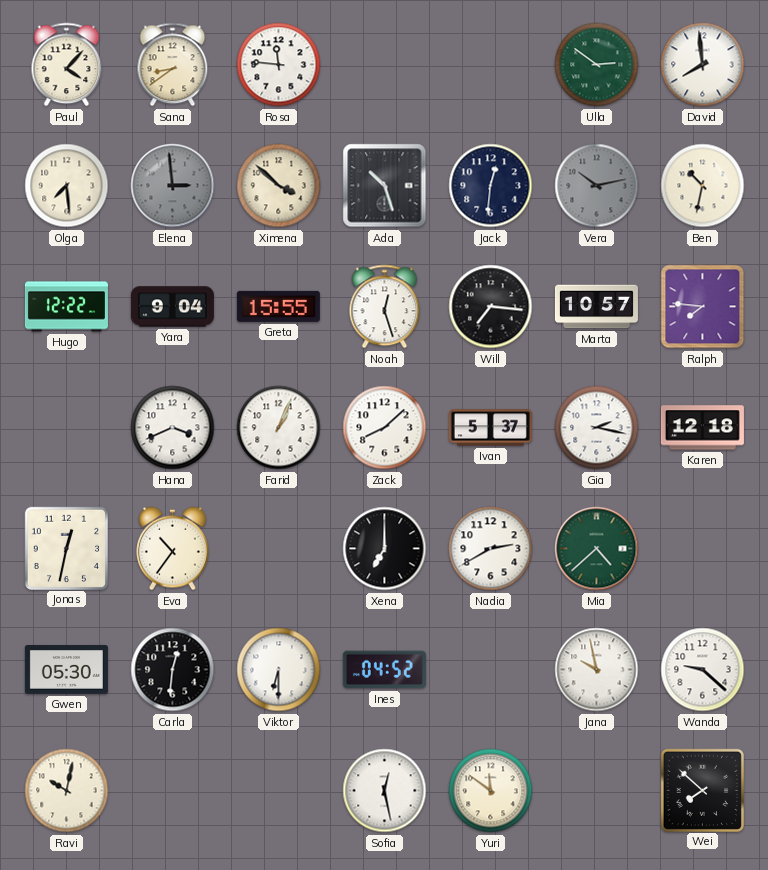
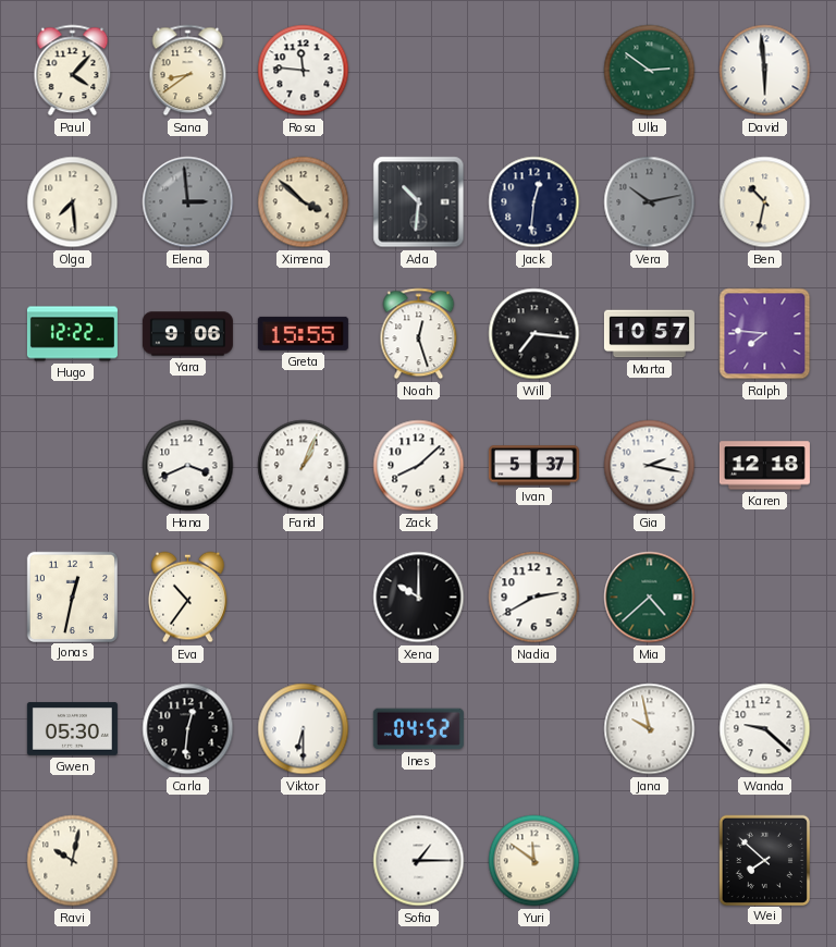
David: 7:59 -> 5:59 (765, 71)
Ada: 10:27 -> 10:31 (419, 202)
Yara: 9:04 -> 9:06 (187, 334)
Xena: 7:00 -> 10:00 (419, 598)
Sofia: 12:28 -> 1:15 (419, 861)
